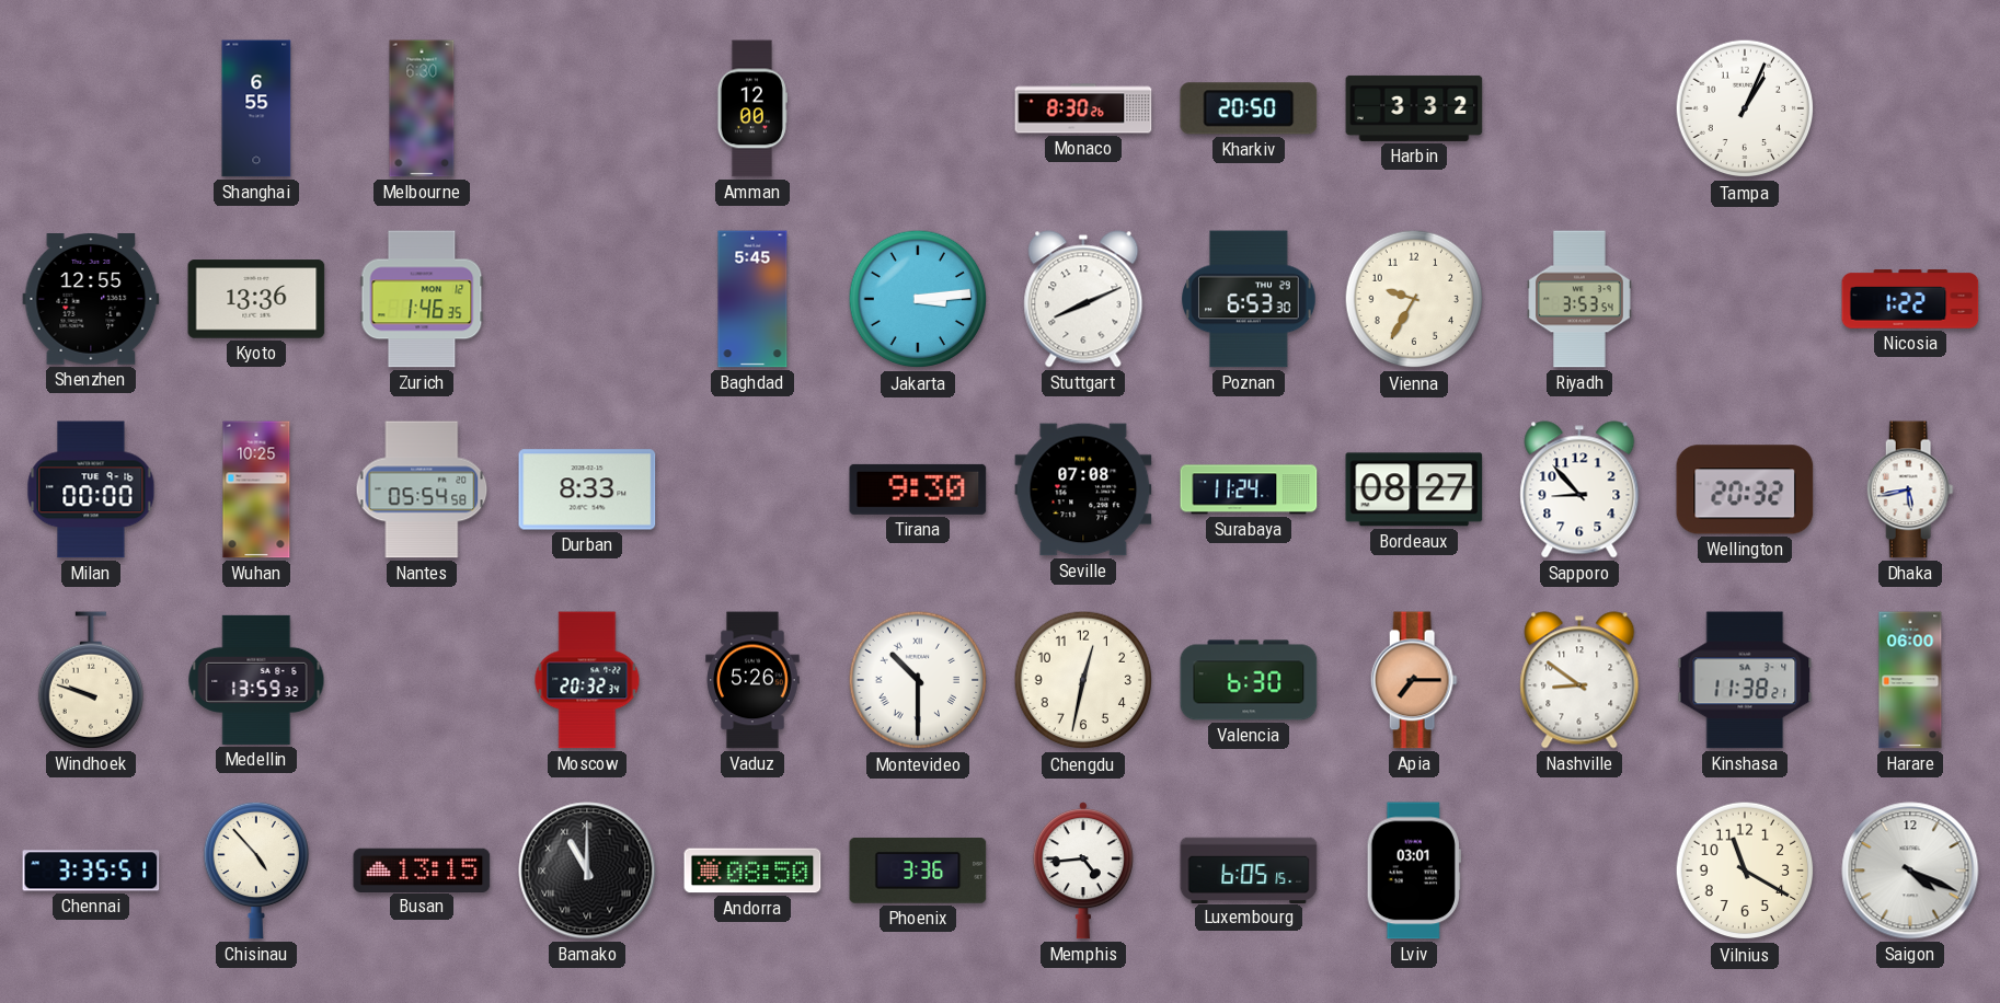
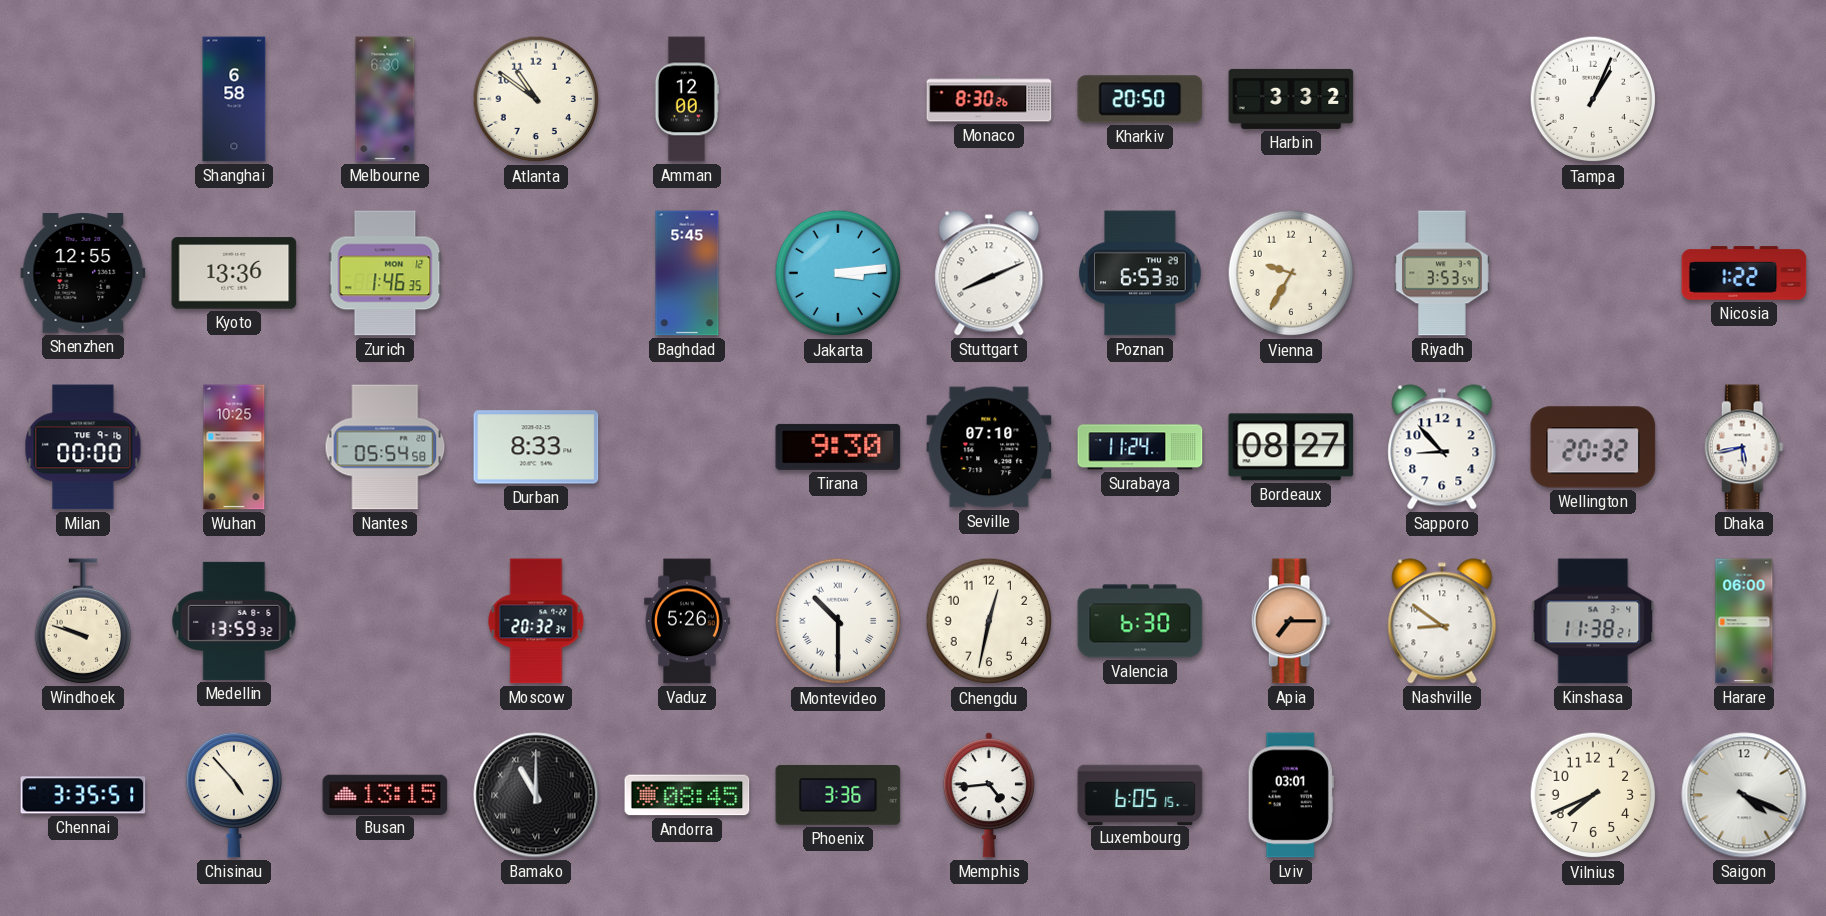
Shanghai: 6:55 -> 6:58 (234, 99)
Atlanta: none -> 10:51 (536, 99)
Seville: 07:08 -> 07:10 (989, 447)
Andorra: 08:50 -> 08:45 (687, 795)
Vilnius: 11:20 -> 7:41 (1593, 795)
